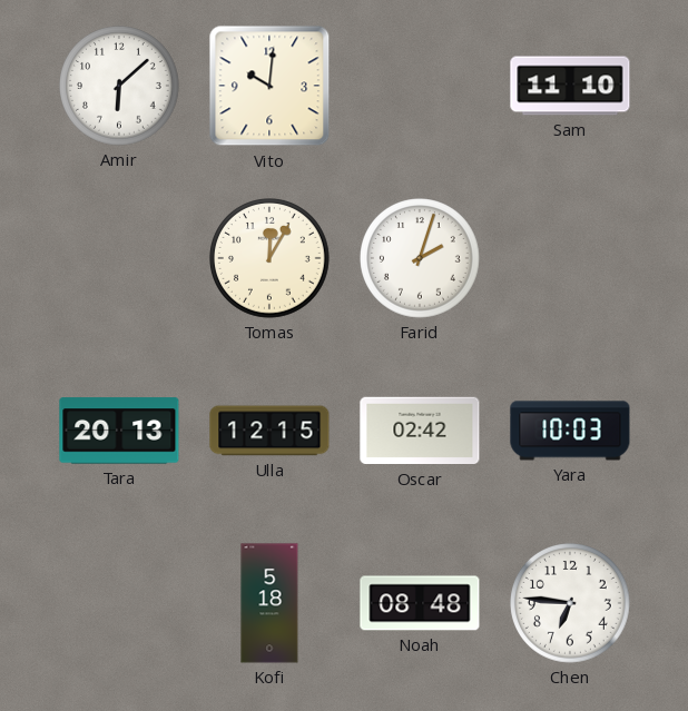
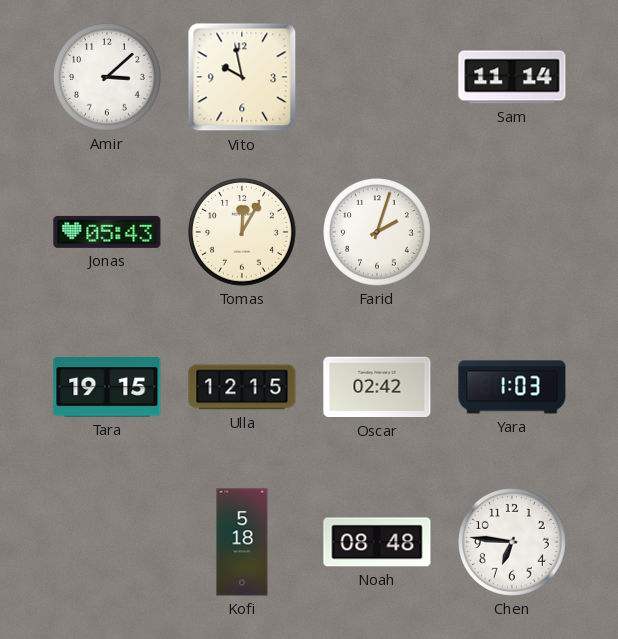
Amir: 6:08 -> 3:08 (108, 78)
Vito: 10:01 -> 9:58 (242, 77)
Sam: 11:10 -> 11:14 (512, 77)
Jonas: none -> 05:43 (107, 232)
Tara: 20:13 -> 19:15 (107, 387)
Yara: 10:03 -> 1:03 (512, 387)
